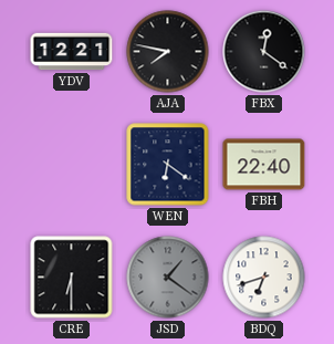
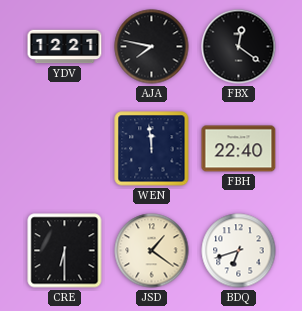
WEN: 6:21 -> 11:59 (152, 149)
JSD dial: grey -> cream (152, 251)
